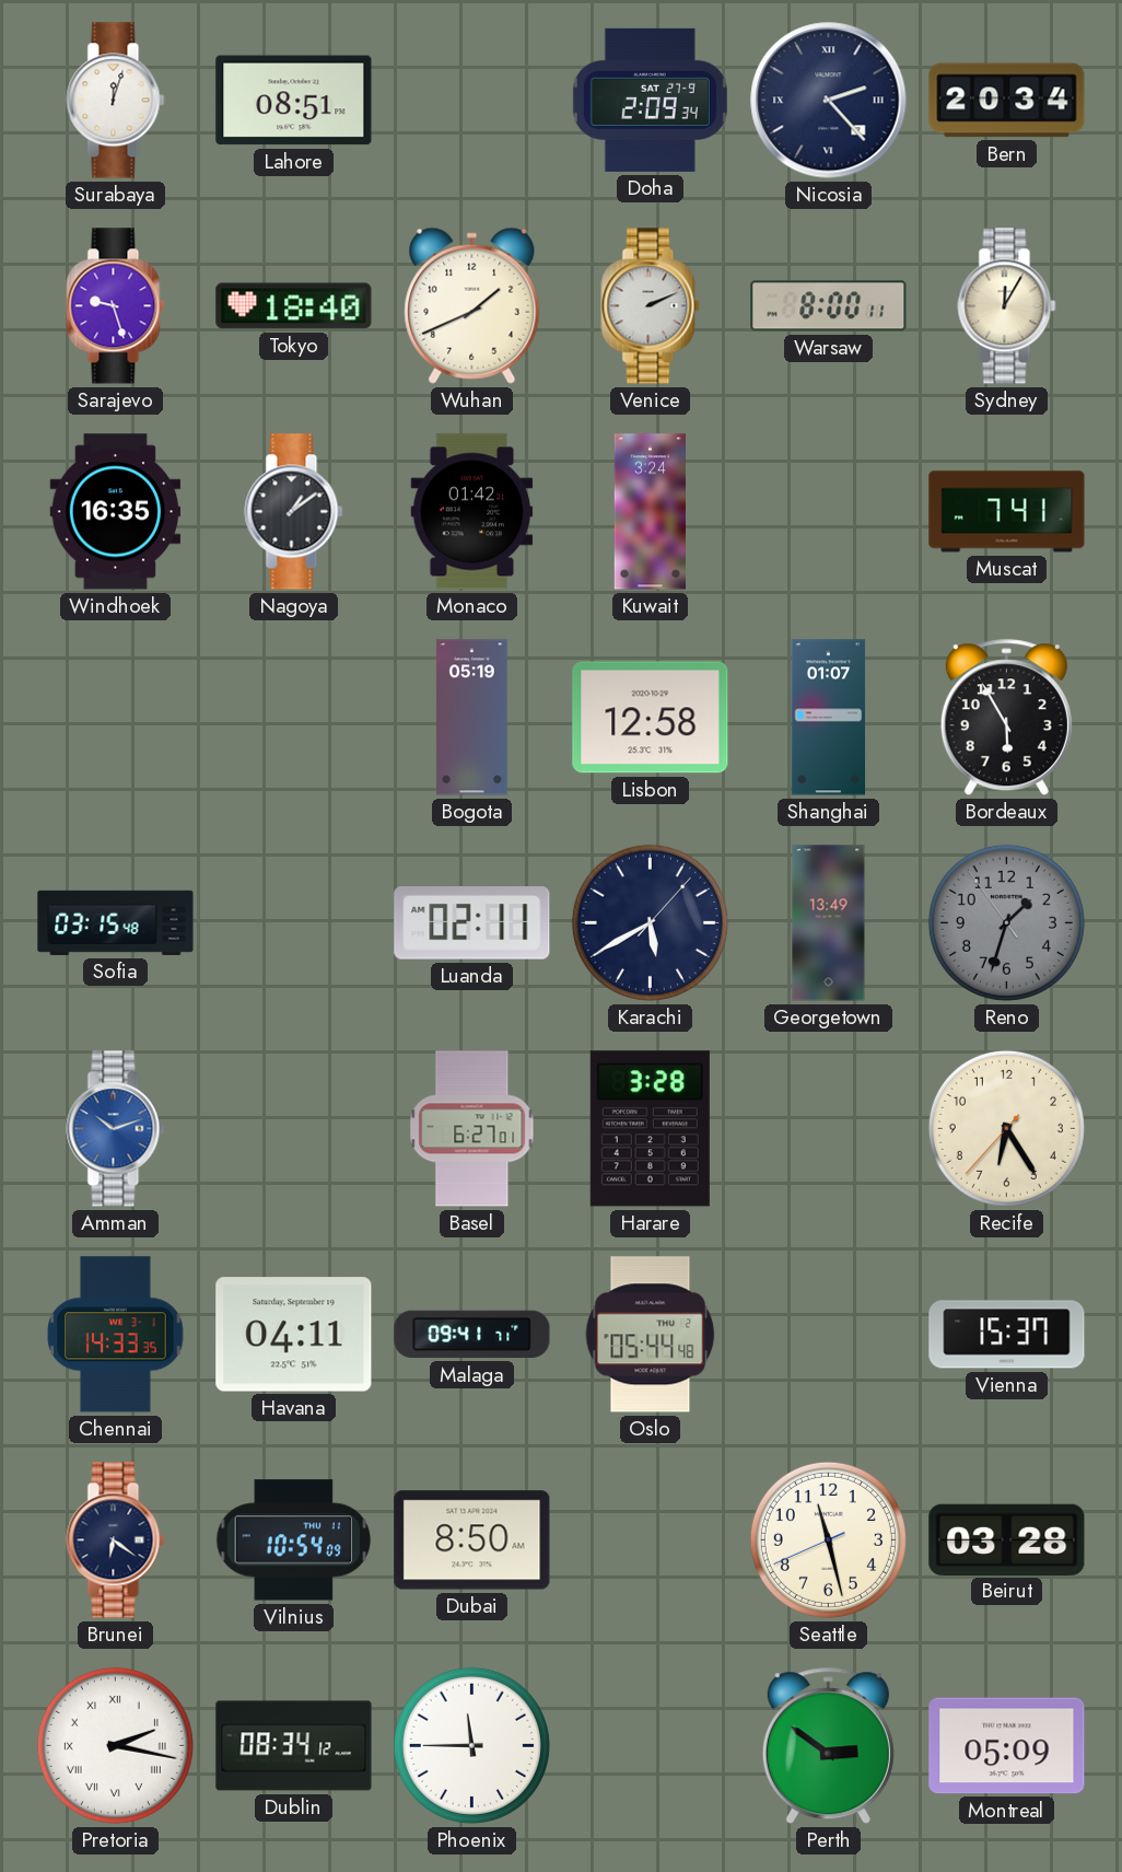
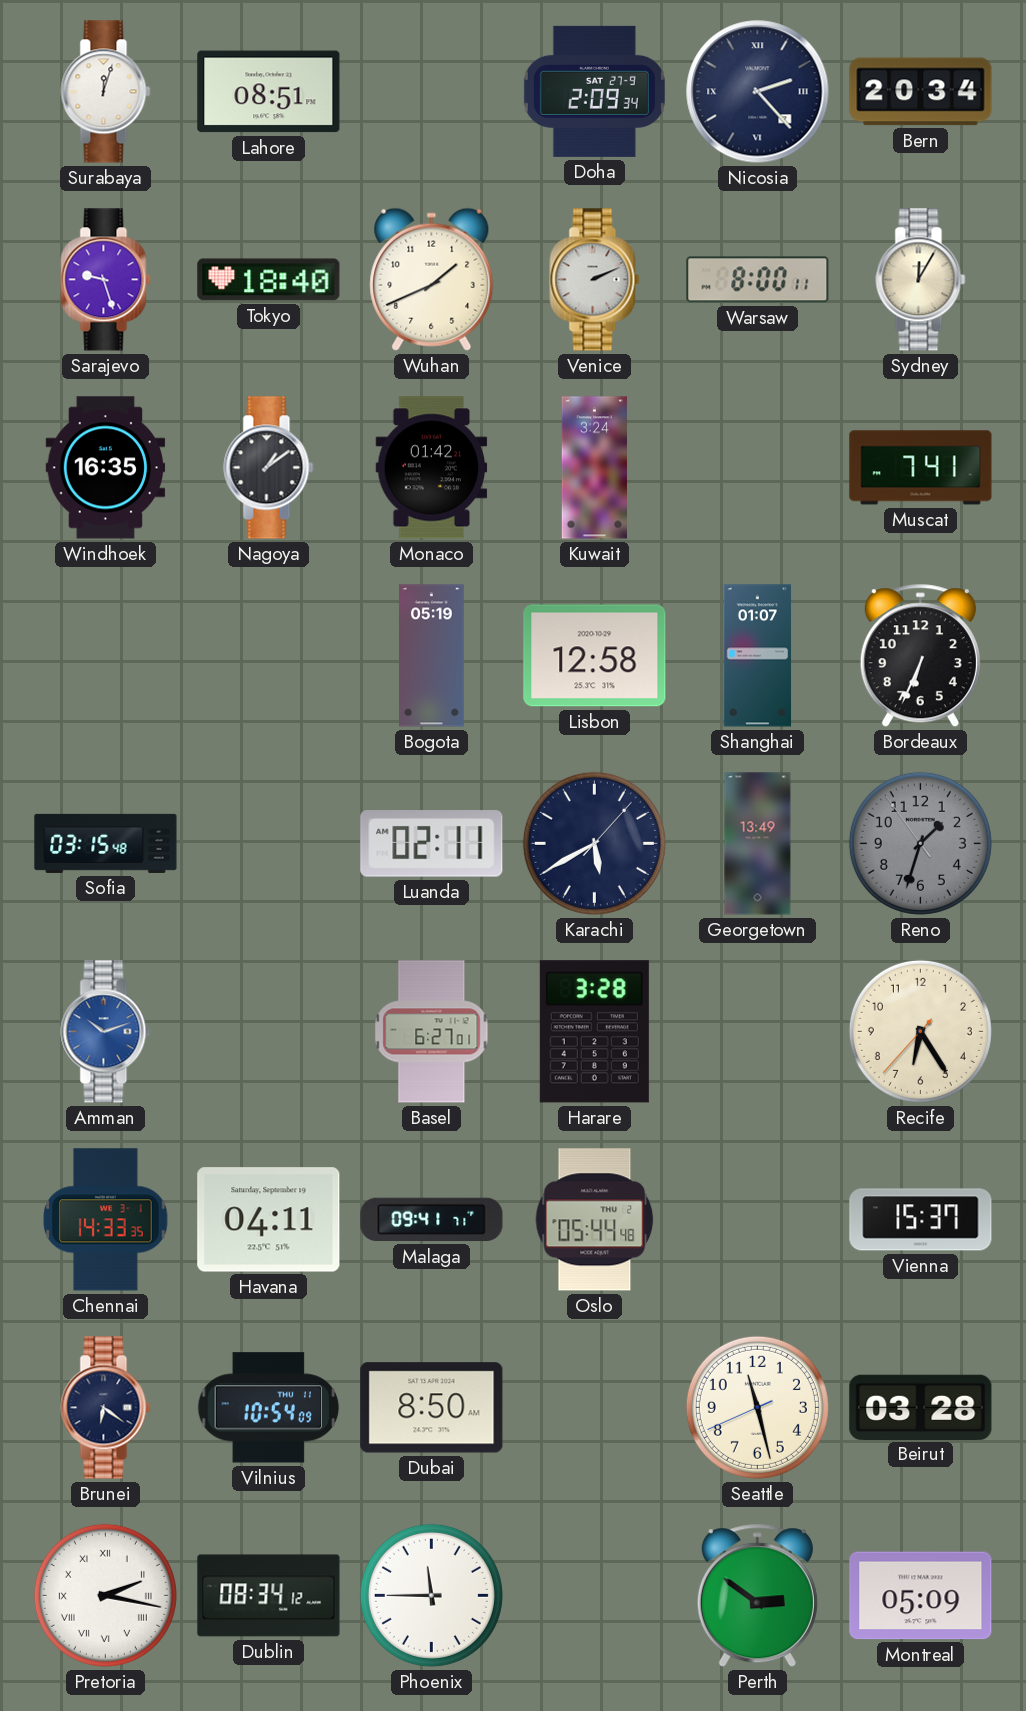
Bordeaux: 5:55 -> 6:34 (920, 656)
